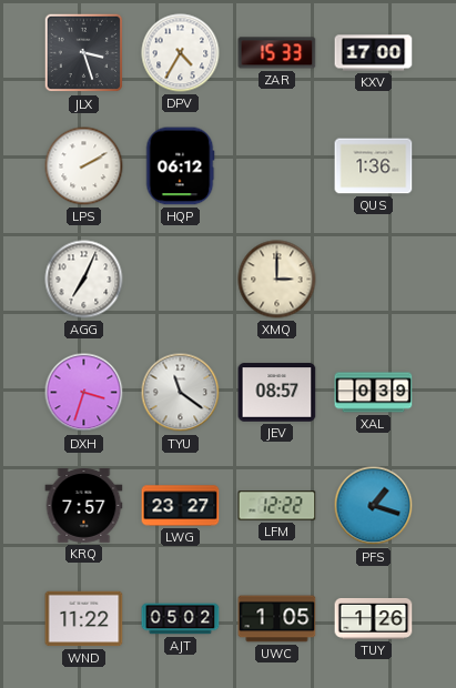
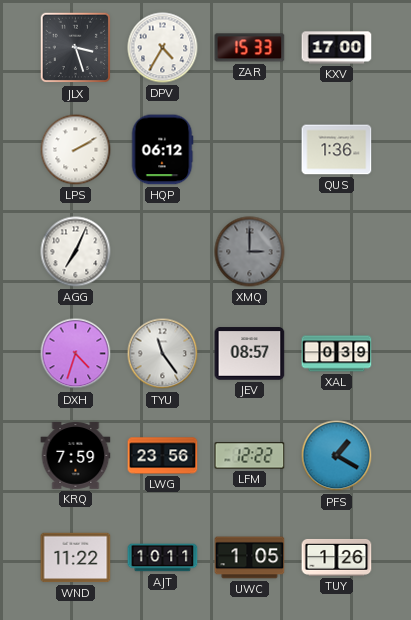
XMQ dial: cream -> grey (250, 252)
DXH: 3:33 -> 4:33 (76, 354)
TYU: 11:21 -> 11:24 (163, 354)
KRQ: 7:57 -> 7:59 (76, 456)
LWG: 23:27 -> 23:56 (163, 456)
PFS: 1:18 -> 1:20 (337, 456)
AJT: 05:02 -> 10:11 (163, 558)
